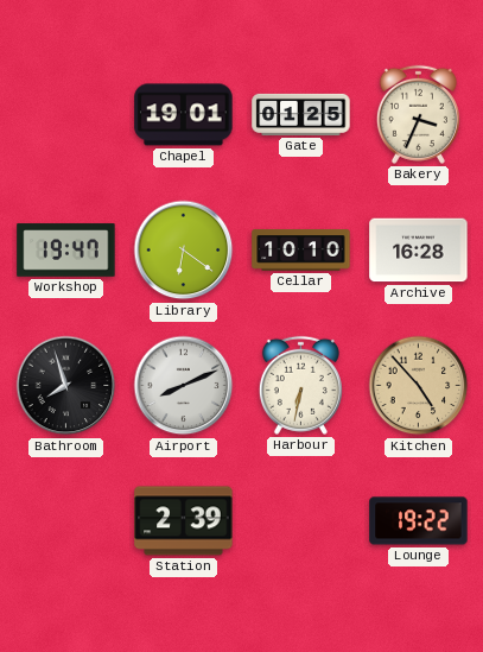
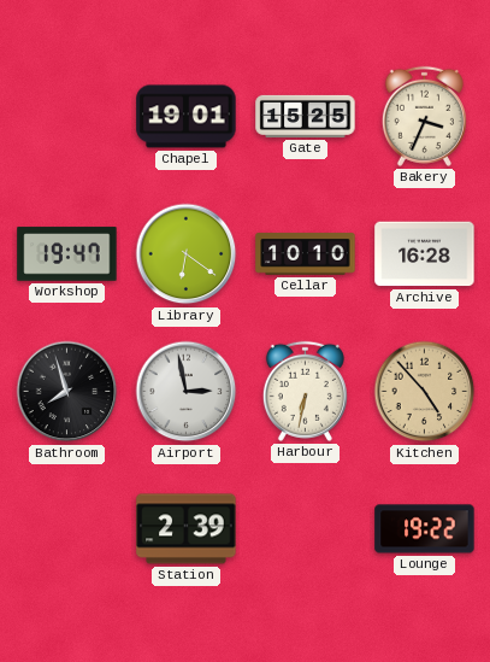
Gate: 01:25 -> 15:25 (306, 116)
Airport: 8:11 -> 2:58 (187, 392)
